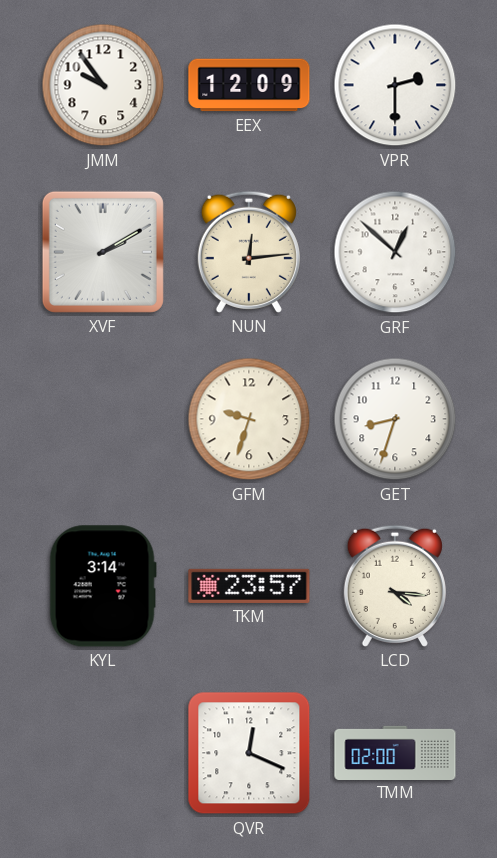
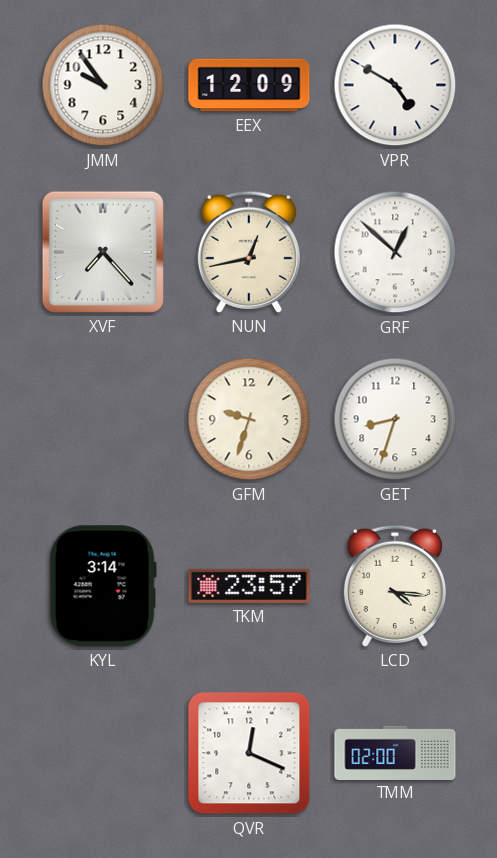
VPR: 2:30 -> 4:50 (395, 85)
XVF: 2:10 -> 7:23 (103, 252)
NUN: 12:14 -> 12:43 (249, 252)
